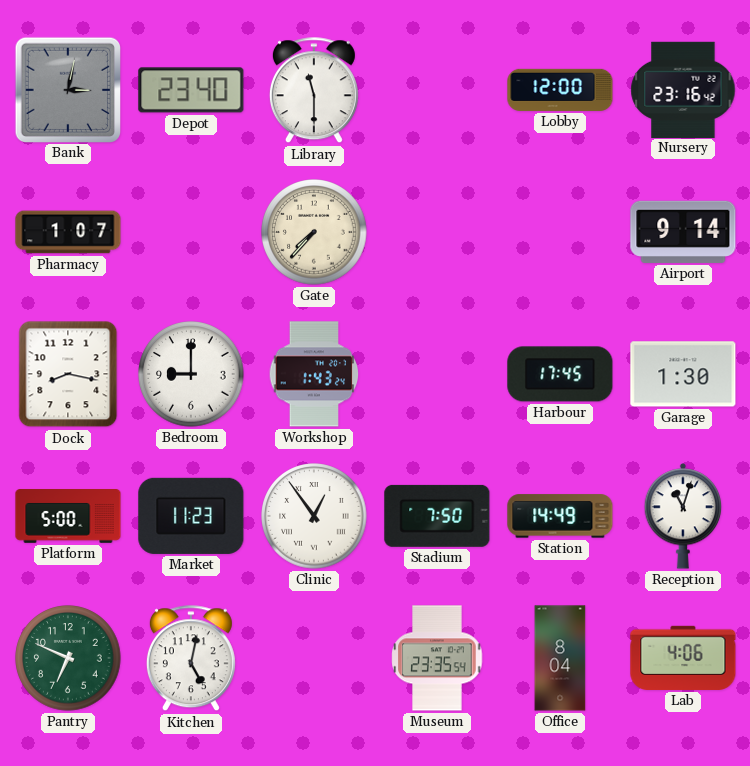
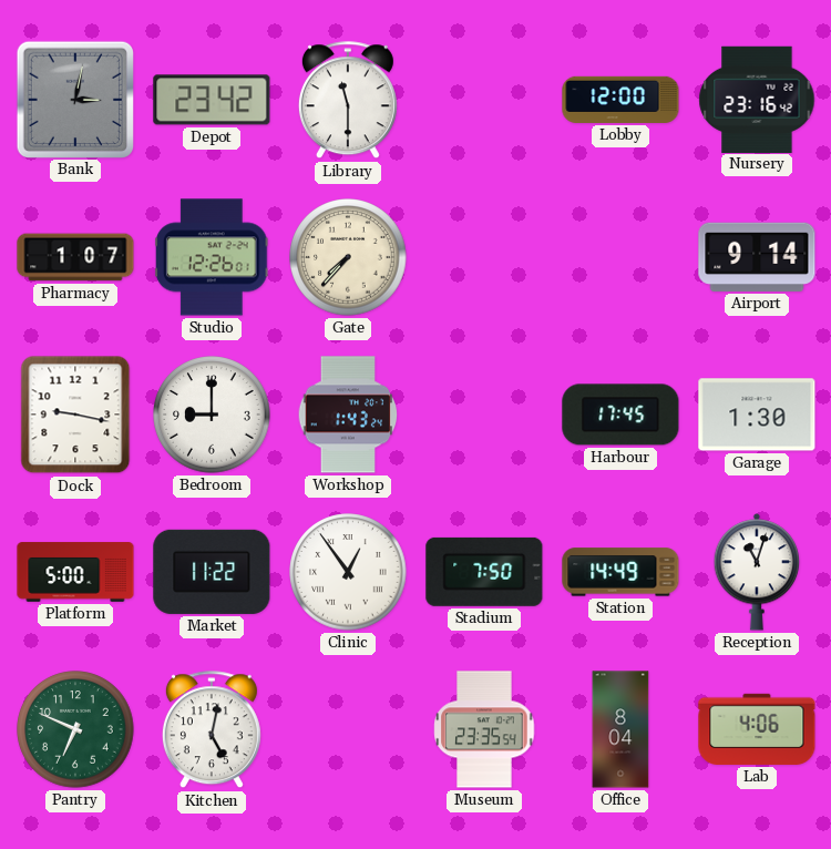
Depot: 23:40 -> 23:42 (212, 100)
Studio: none -> 12:26 (212, 257)
Dock: 8:17 -> 9:17 (75, 415)
Market: 11:23 -> 11:22 (212, 572)
